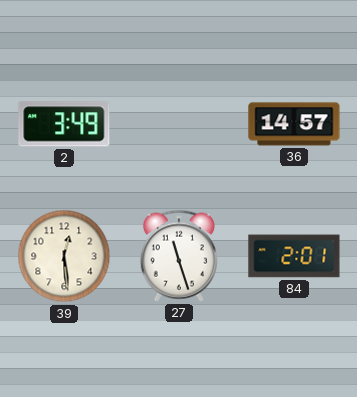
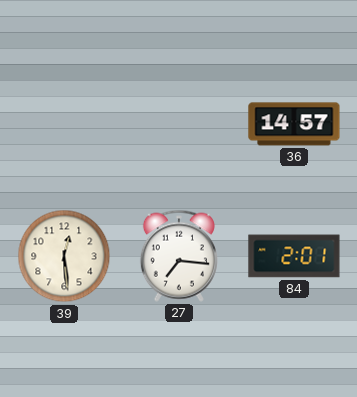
2: 3:49 -> none (64, 124)
27: 11:27 -> 7:16 (179, 256)
